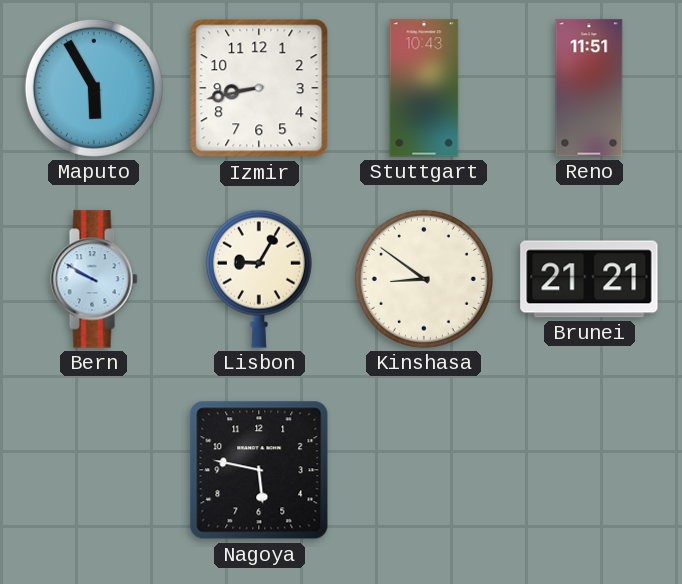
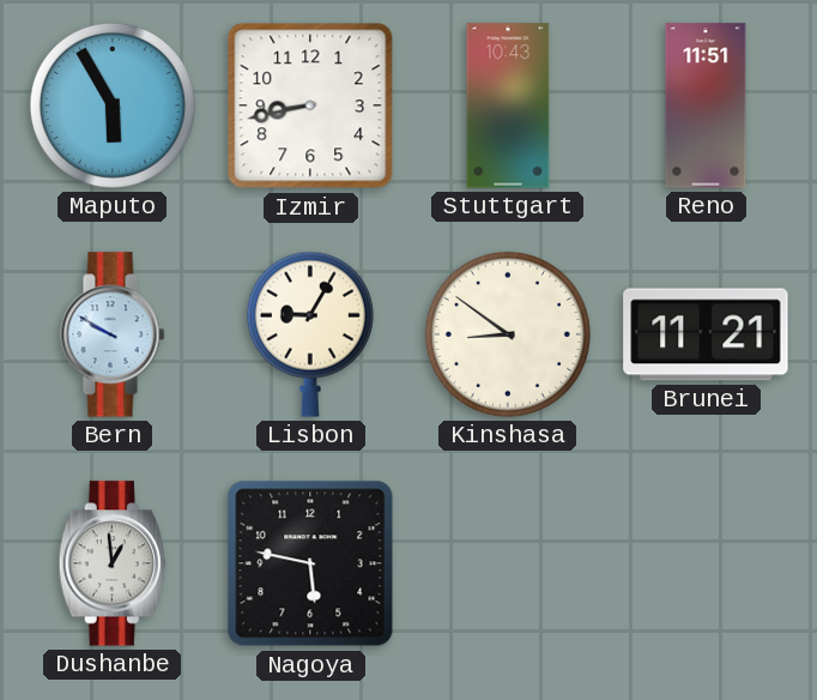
Brunei: 21:21 -> 11:21 (706, 334)
Dushanbe: none -> 12:59 (113, 563)
